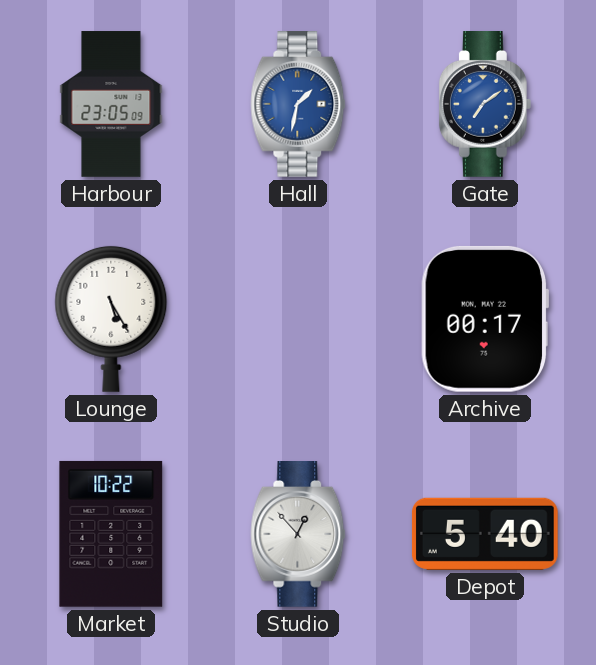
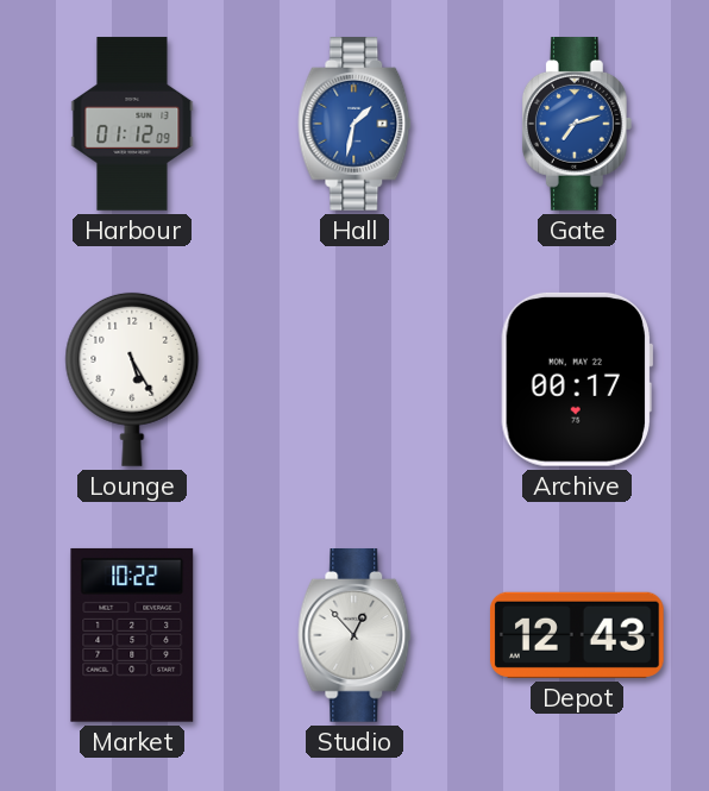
Harbour: 23:05 -> 01:12 (132, 124)
Gate: 7:09 -> 7:12 (577, 125)
Depot: 5:40 -> 12:43 (577, 635)
